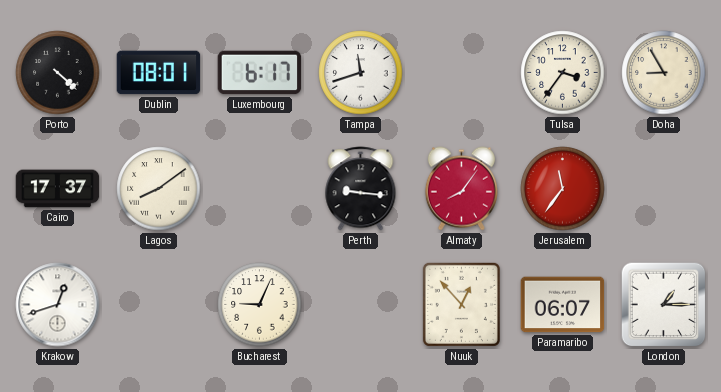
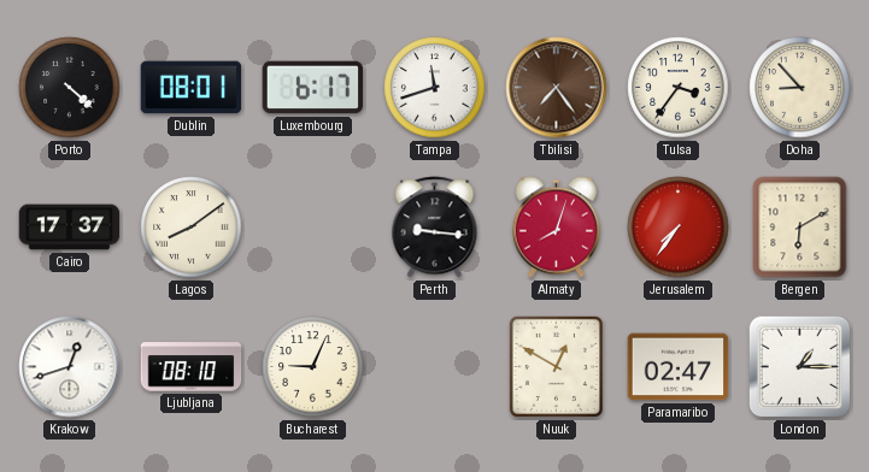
Tbilisi: none -> 7:24 (557, 88)
Doha: 8:55 -> 8:53 (800, 88)
Almaty: 8:06 -> 8:03 (556, 228)
Jerusalem: 11:36 -> 7:36 (679, 228)
Bergen: none -> 6:10 (800, 228)
Ljubljana: none -> 08:10 (192, 367)
Nuuk: 12:53 -> 12:50 (556, 366)
Paramaribo: 06:07 -> 02:47 (679, 367)
